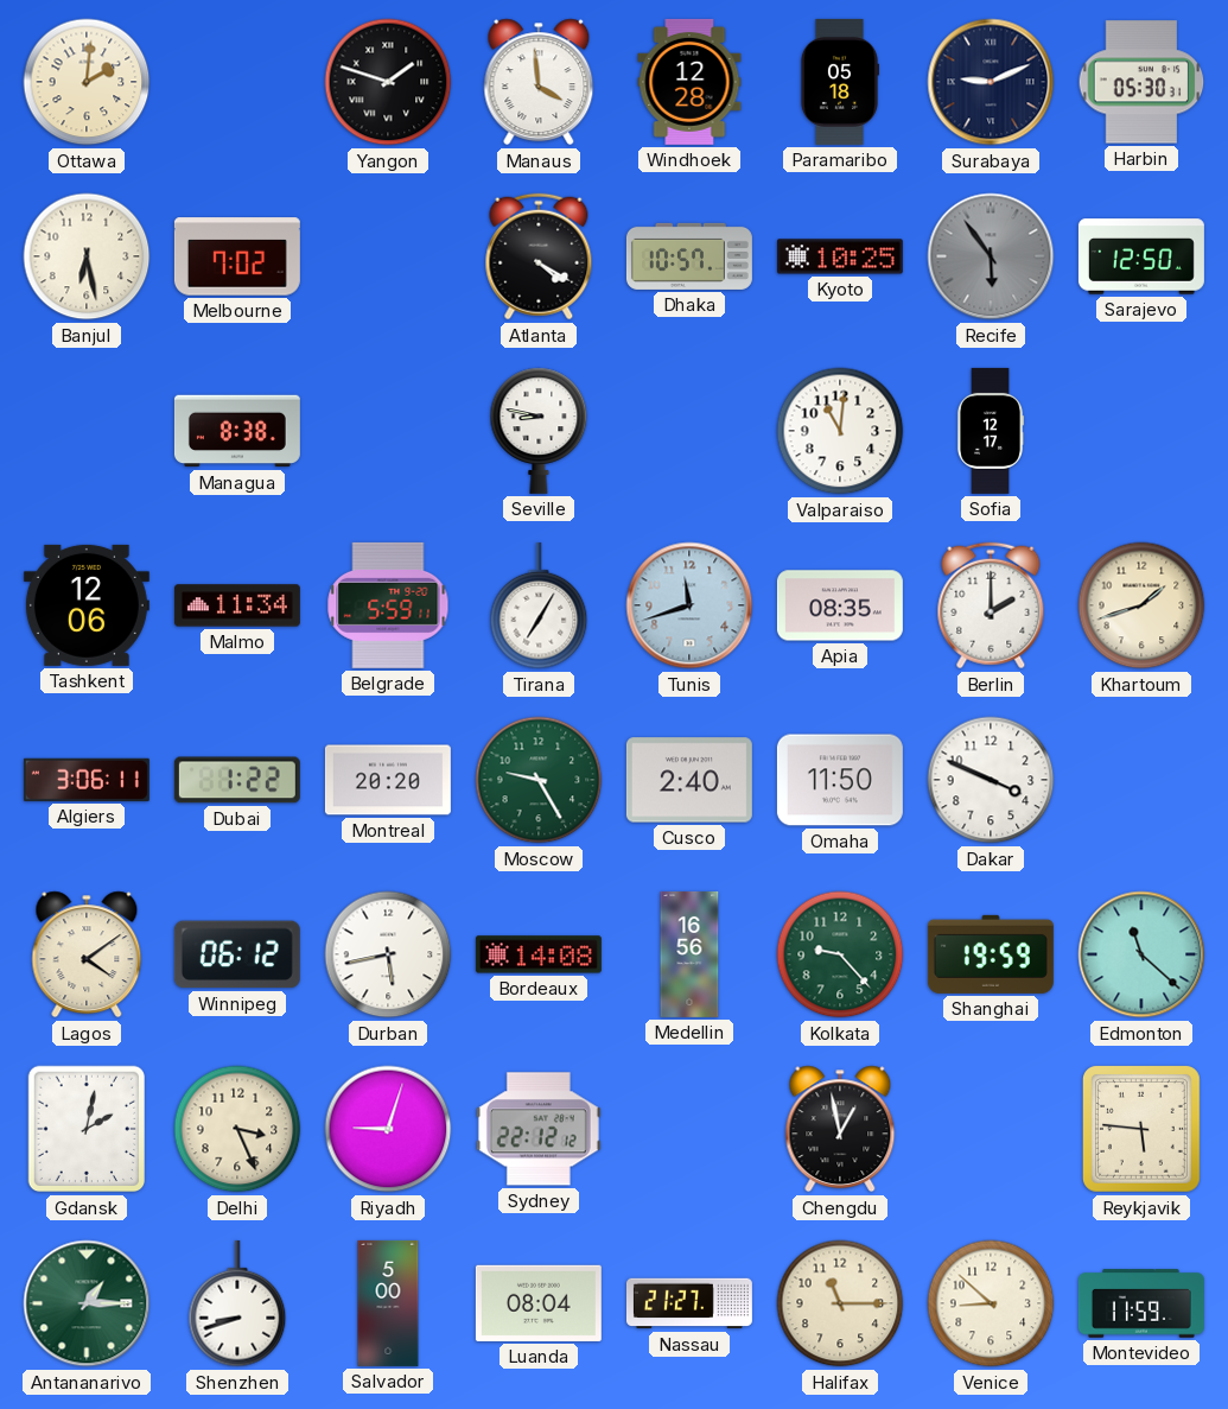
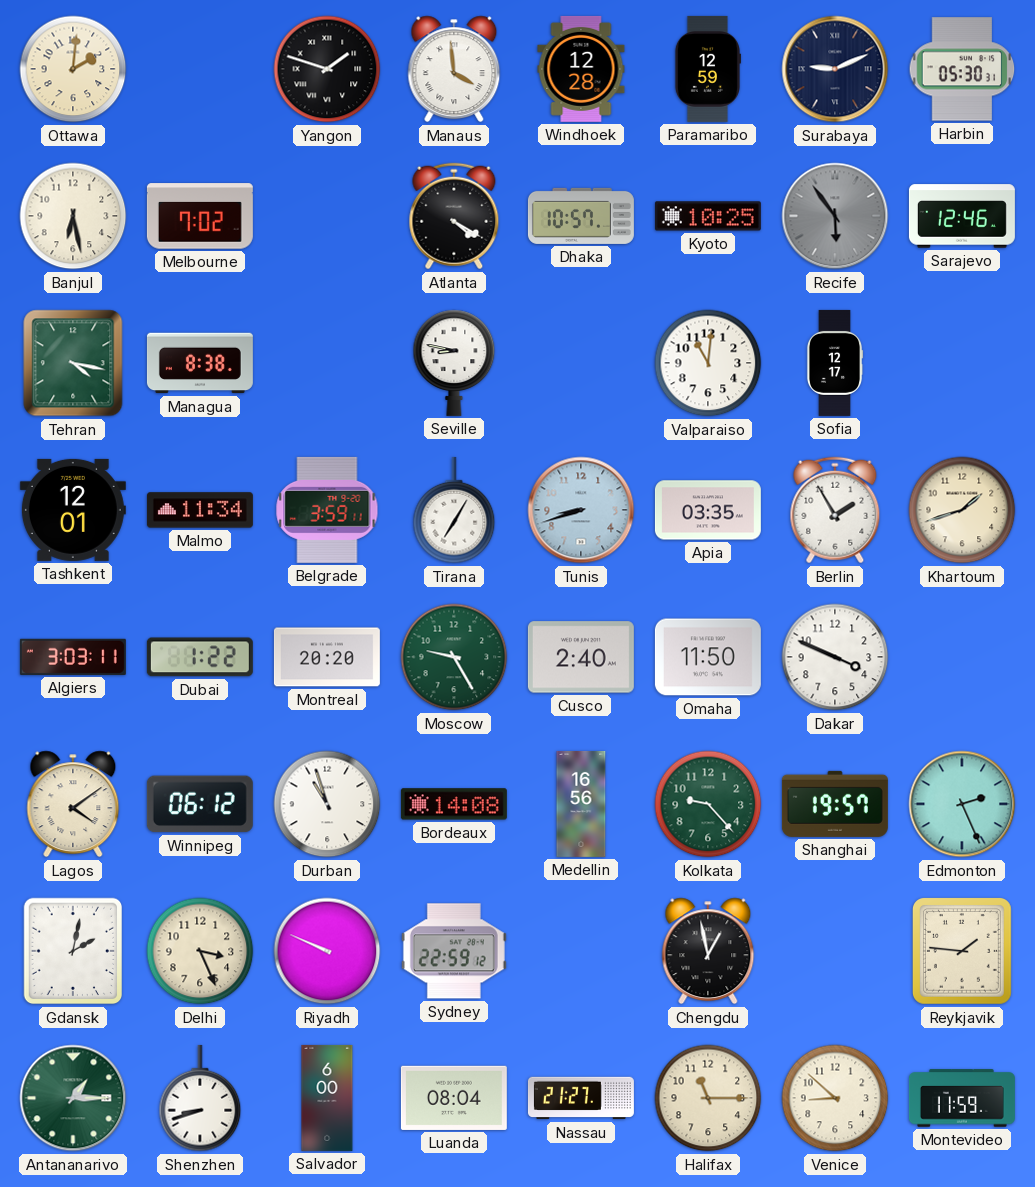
Paramaribo: 05:18 -> 12:59 (707, 69)
Sarajevo: 12:50 -> 12:46 (962, 216)
Tehran: none -> 4:17 (73, 363)
Tashkent: 12:06 -> 12:01 (73, 510)
Belgrade: 5:59 -> 3:59 (327, 510)
Tunis: 11:42 -> 8:42 (581, 510)
Apia: 08:35 -> 03:35 (708, 510)
Berlin: 2:00 -> 1:55 (835, 510)
Algiers: 3:06 -> 3:03 (73, 657)
Durban: 5:43 -> 10:57 (327, 804)
Shanghai: 19:59 -> 19:57 (835, 804)
Edmonton: 11:22 -> 2:26 (962, 804)
Riyadh: 9:03 -> 9:49 (327, 951)
Sydney: 22:12 -> 22:59 (454, 951)
Reykjavik: 5:46 -> 1:46 (962, 951)
Salvador: 5:00 -> 6:00 (327, 1098)
